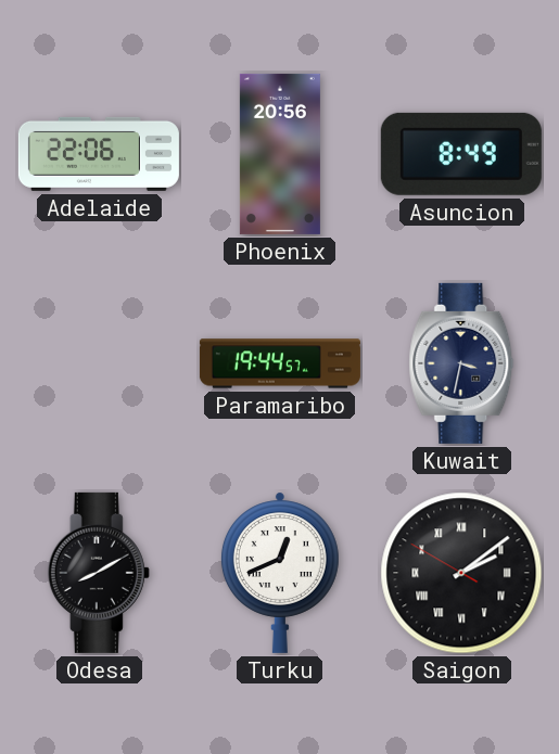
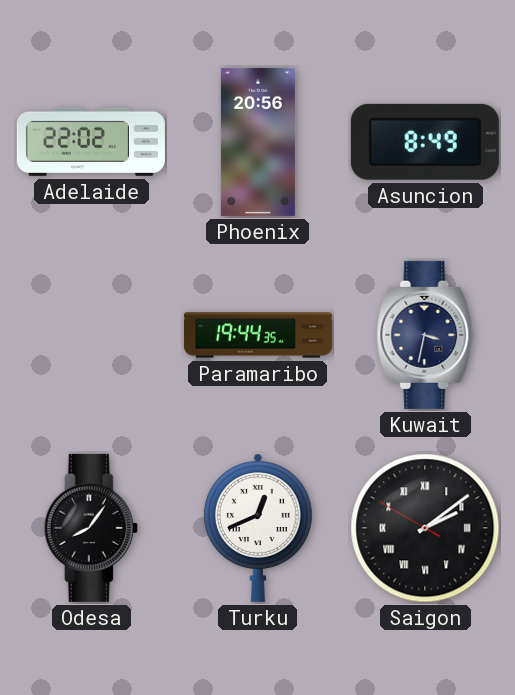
Adelaide: 22:06 -> 22:02 (91, 142)
Paramaribo: 19:44:57 -> 19:44:35 (258, 335)
Odesa: 8:10 -> 8:06 (91, 528)
